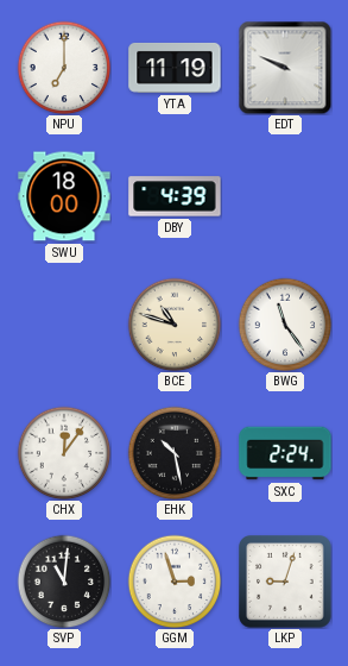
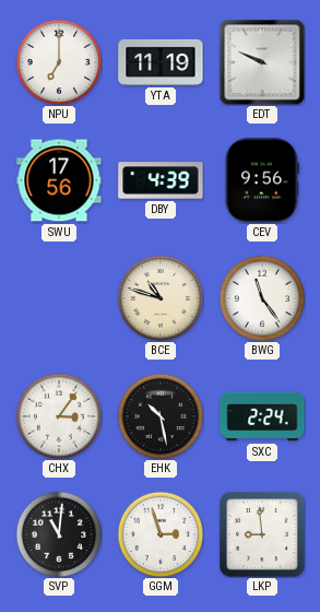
SWU: 18:00 -> 17:56 (59, 180)
CEV: none -> 9:56 (262, 180)
CHX: 12:06 -> 3:06 (59, 416)
LKP: 9:03 -> 8:59 (263, 535)
